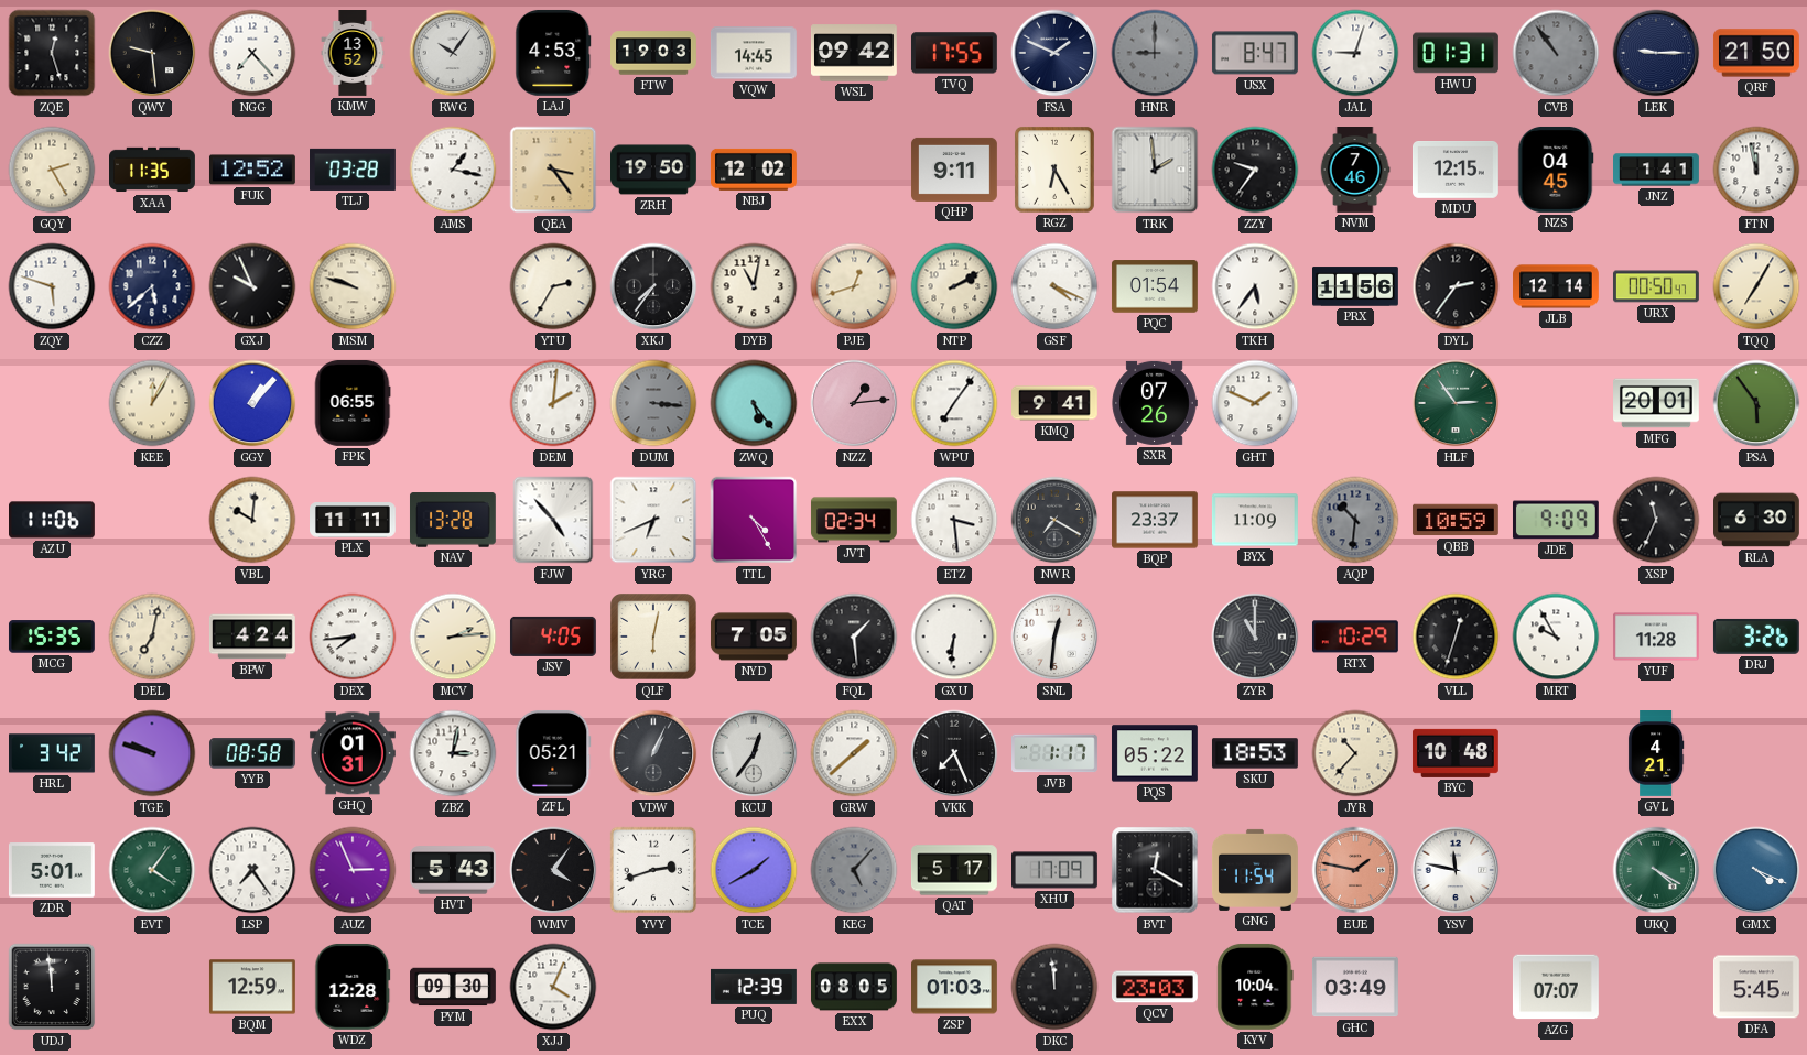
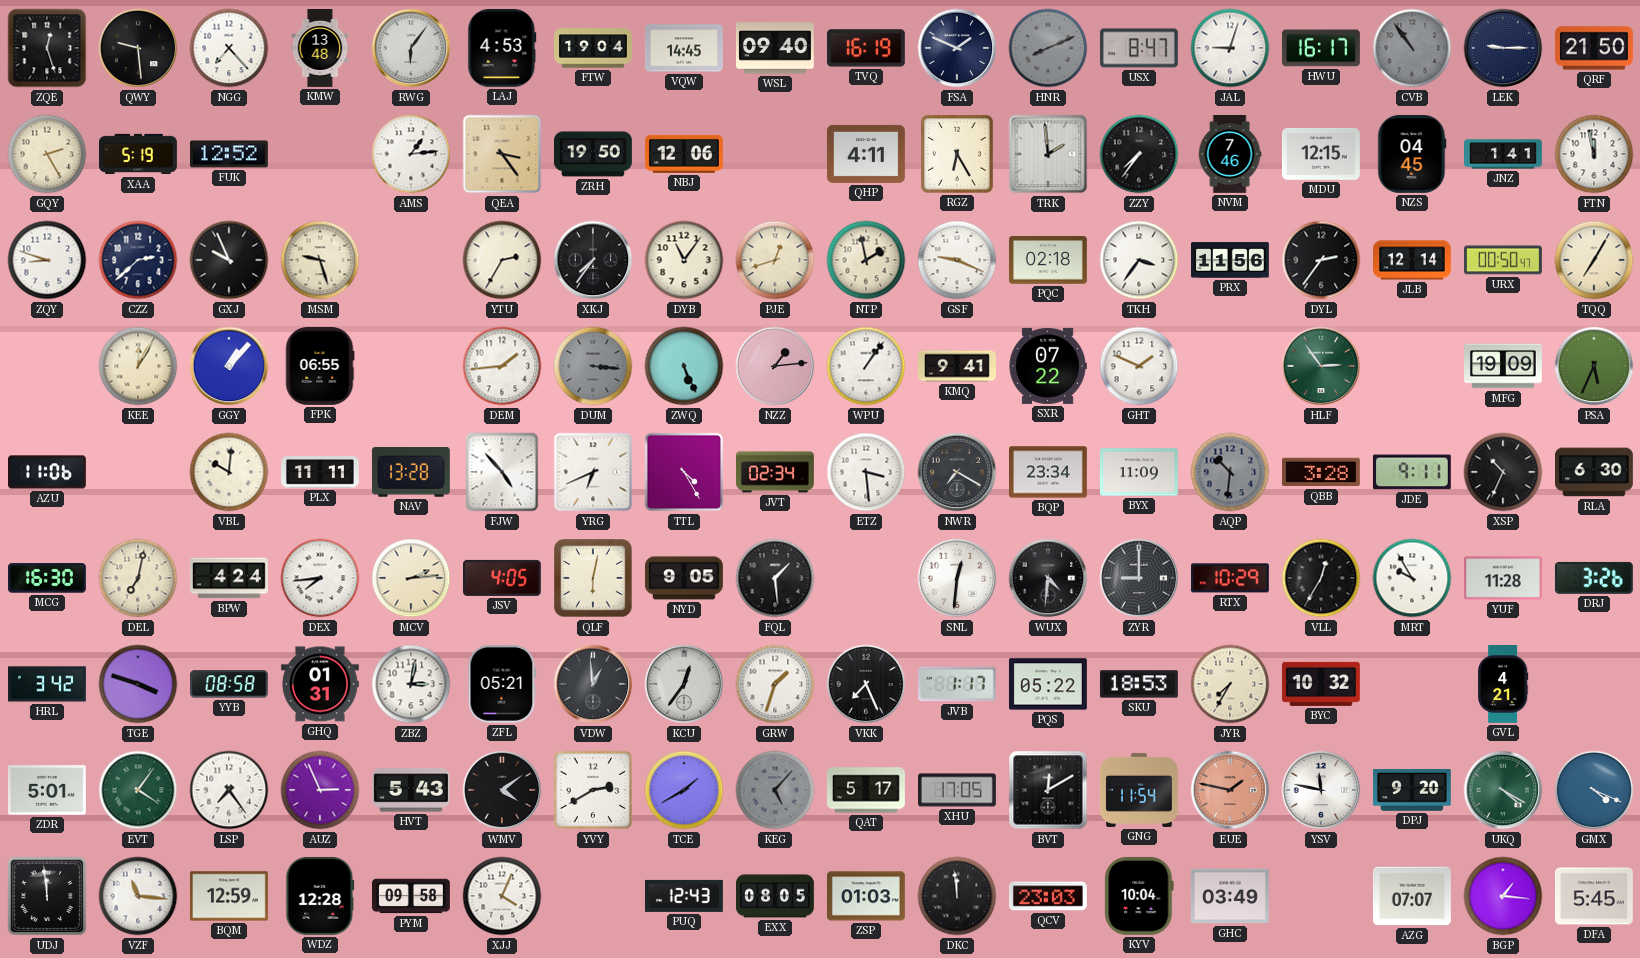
KMW: 13:52 -> 13:48 (320, 49)
RWG: 10:06 -> 6:06 (411, 48)
FTW: 19:03 -> 19:04 (594, 48)
WSL: 09:42 -> 09:40 (775, 48)
TVQ: 17:55 -> 16:19 (866, 48)
HNR: 9:00 -> 8:11 (1048, 48)
HWU: 01:31 -> 16:17 (1321, 48)
XAA: 11:35 -> 5:19 (139, 154)
TLJ: 03:28 -> none (354, 170)
AMS: 1:17 -> 1:14 (411, 154)
NBJ: 12:02 -> 12:06 (684, 154)
QHP: 9:11 -> 4:11 (866, 154)
ZZY: 9:36 -> 7:36 (1139, 154)
ZQY: 5:48 -> 8:48 (47, 260)
CZZ: 5:38 -> 2:38 (138, 260)
MSM: 9:48 -> 9:27 (320, 260)
DYB: 11:02 -> 11:06 (684, 260)
NTP: 2:10 -> 1:58 (866, 260)
GSF: 4:19 -> 9:19 (957, 260)
PQC: 01:54 -> 02:18 (1048, 260)
TKH: 5:36 -> 3:36 (1139, 260)
DEM: 2:01 -> 1:44 (502, 366)
ZWQ: 5:24 -> 5:26 (684, 366)
WPU: 7:06 -> 1:06 (866, 366)
SXR: 07:26 -> 07:22 (1048, 366)
MFG: 20:01 -> 19:09 (1504, 366)
PSA: 5:54 -> 5:34 (1594, 366)
BQP: 23:37 -> 23:34 (1049, 472)
QBB: 10:59 -> 3:28 (1321, 472)
JDE: 9:09 -> 9:11 (1412, 472)
XSP: 11:34 -> 10:34 (1503, 472)
MCG: 15:35 -> 16:30 (47, 578)
NYD: 7:05 -> 9:05 (684, 578)
GXU: 6:31 -> none (954, 637)
WUX: none -> 4:31 (1048, 578)
ZYR: 11:00 -> 9:00 (1139, 578)
VLL: 12:33 -> 12:35 (1321, 578)
TGE: 9:48 -> 3:48 (138, 684)
VDW: 1:04 -> 12:59 (593, 684)
GRW: 1:38 -> 1:33 (775, 684)
JYR: 10:37 -> 7:35 (1230, 684)
BYC: 10:48 -> 10:32 (1321, 684)
WMV: 4:06 -> 4:09 (502, 790)
YVY: 2:42 -> 2:40 (593, 790)
XHU: 17:09 -> 17:05 (958, 790)
BVT: 12:20 -> 12:10 (1048, 790)
DPJ: none -> 9:20 (1412, 791)
VZF: none -> 11:16 (138, 896)
PYM: 09:30 -> 09:58 (412, 896)
PUQ: 12:39 -> 12:43 (684, 896)
BGP: none -> 1:16 (1503, 896)
